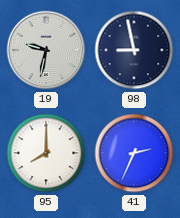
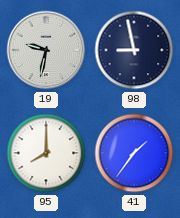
41: 2:34 -> 1:36 (134, 153)
